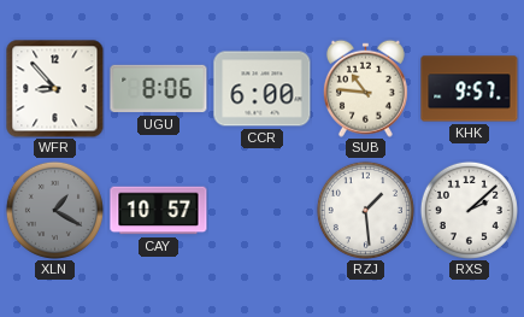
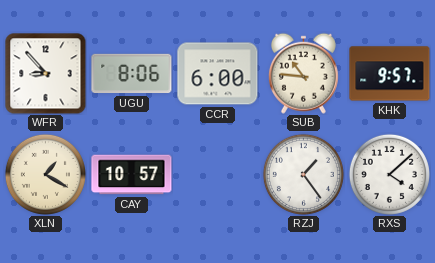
XLN dial: grey -> cream (45, 174)
RZJ: 1:29 -> 1:24 (303, 174)
RXS: 2:08 -> 4:08 (389, 174)
